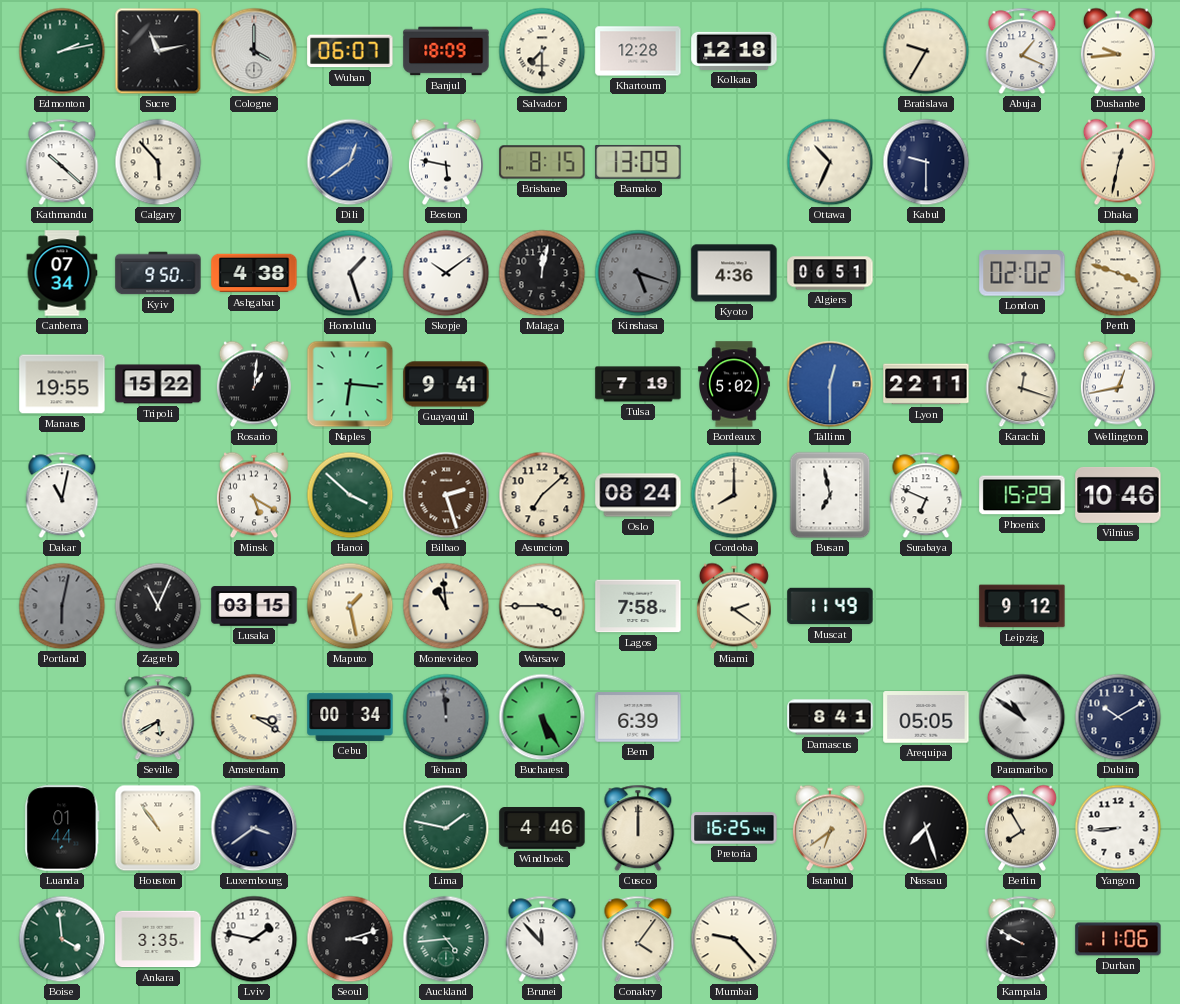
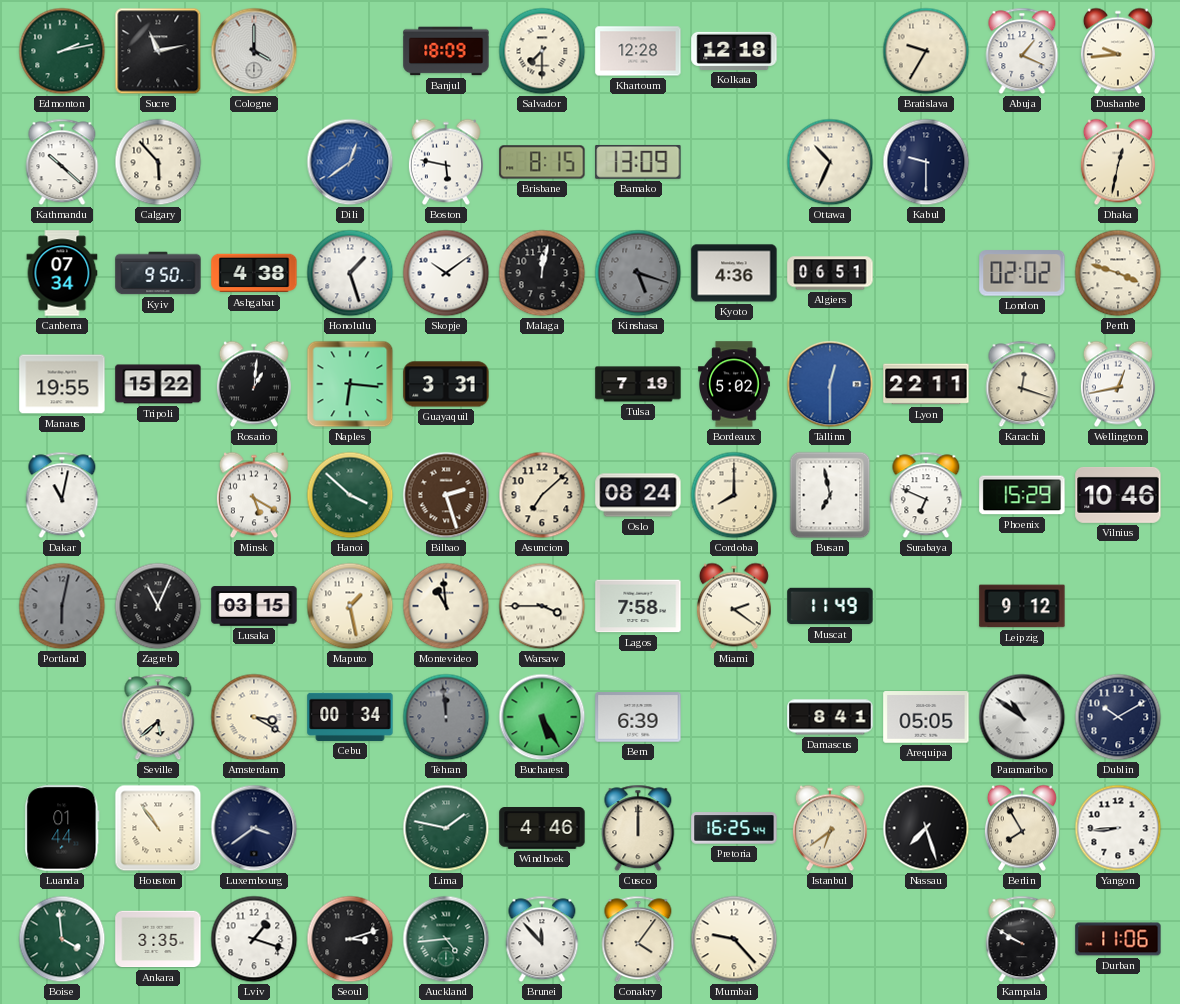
Wuhan: 06:07 -> none (350, 51)
Guayaquil: 9:41 -> 3:31 (446, 384)
Seville: 5:40 -> 5:38 (158, 717)
Lviv: 1:47 -> 1:18 (254, 939)
